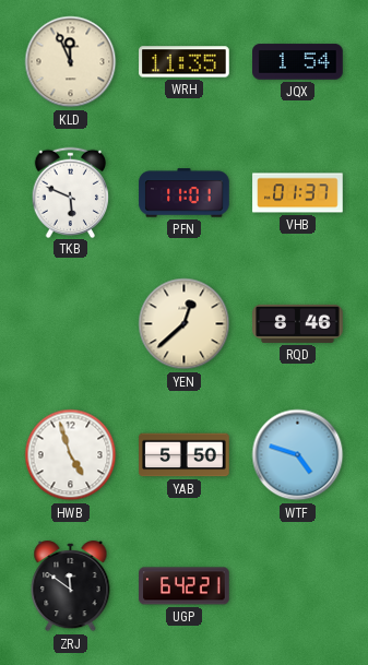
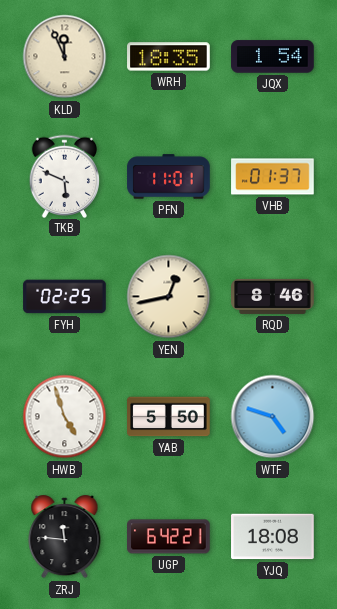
WRH: 11:35 -> 18:35 (169, 57)
FYH: none -> 02:25 (65, 297)
YEN: 12:38 -> 12:43 (169, 297)
ZRJ: 11:51 -> 11:46 (65, 538)
YJQ: none -> 18:08 (273, 537)
